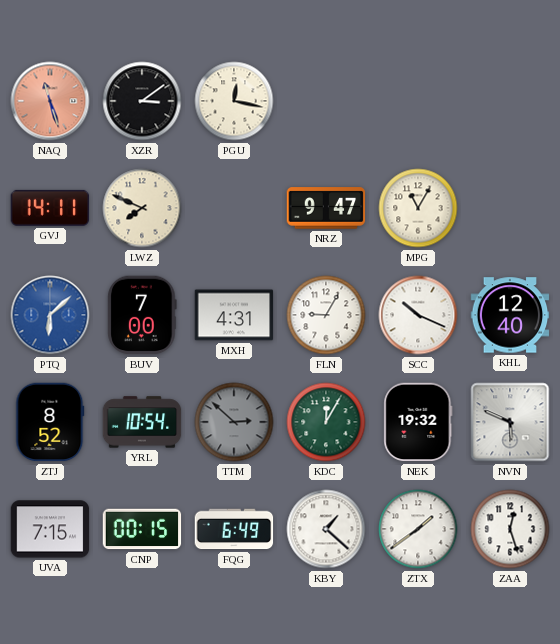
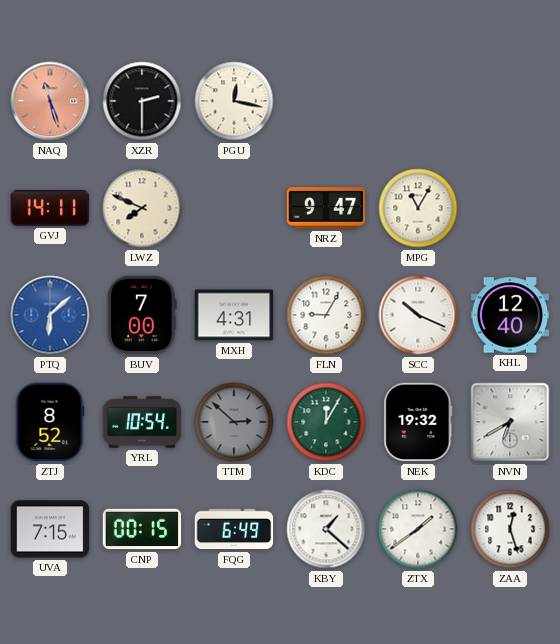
XZR: 3:09 -> 2:30 (142, 101)
NVN: 5:49 -> 6:40 (510, 422)
